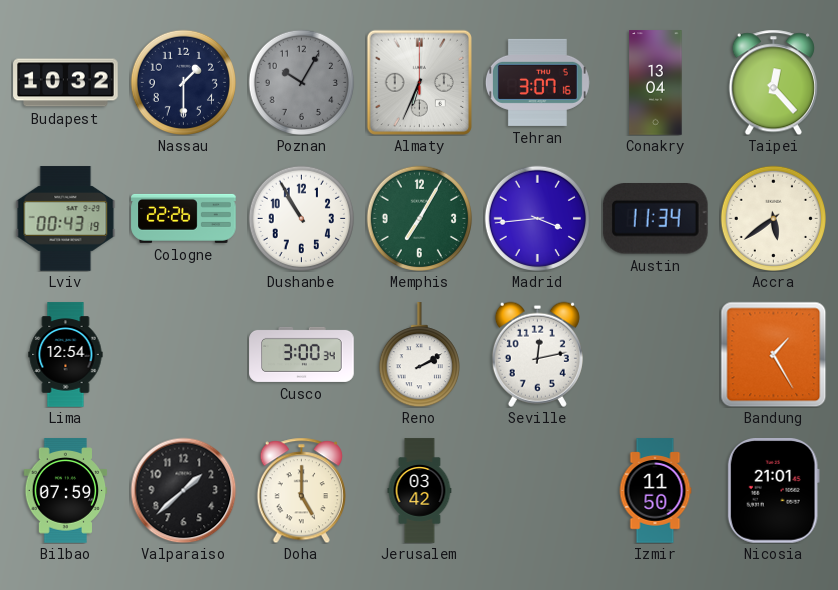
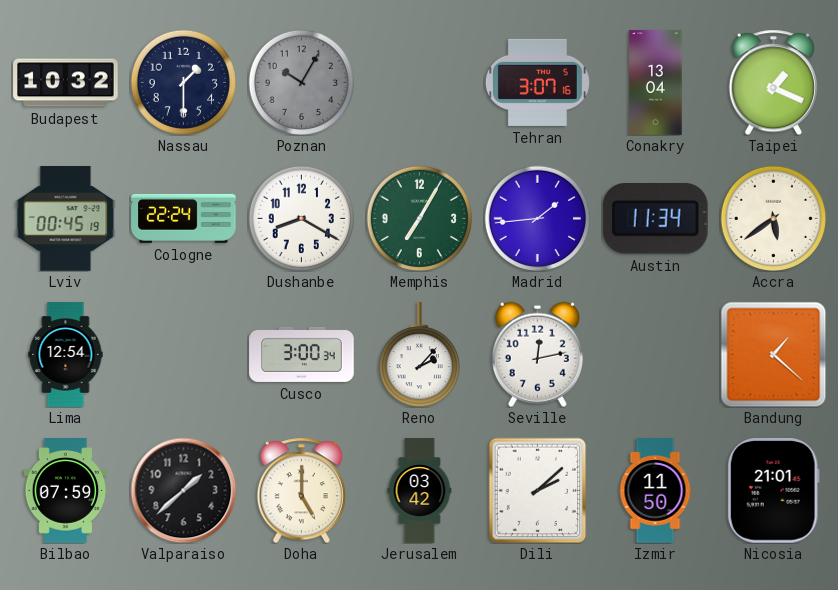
Almaty: 6:34 -> none (419, 82)
Taipei: 12:23 -> 1:19 (773, 82)
Lviv: 00:43 -> 00:45 (66, 219)
Cologne: 22:26 -> 22:24 (184, 218)
Dushanbe: 10:55 -> 8:20 (301, 218)
Madrid: 3:44 -> 1:44 (537, 218)
Reno: 2:10 -> 2:07 (419, 355)
Bandung: 1:25 -> 1:22 (773, 354)
Dili: none -> 2:08 (538, 490)
